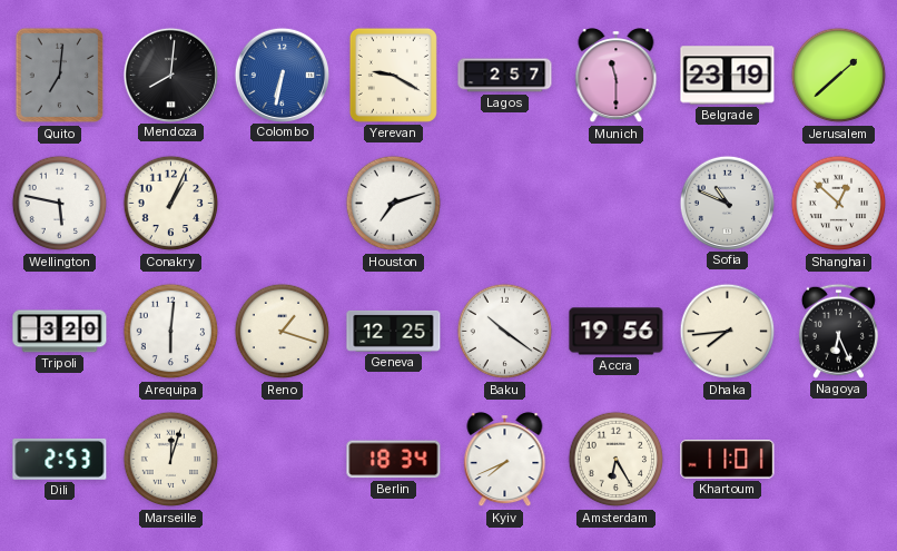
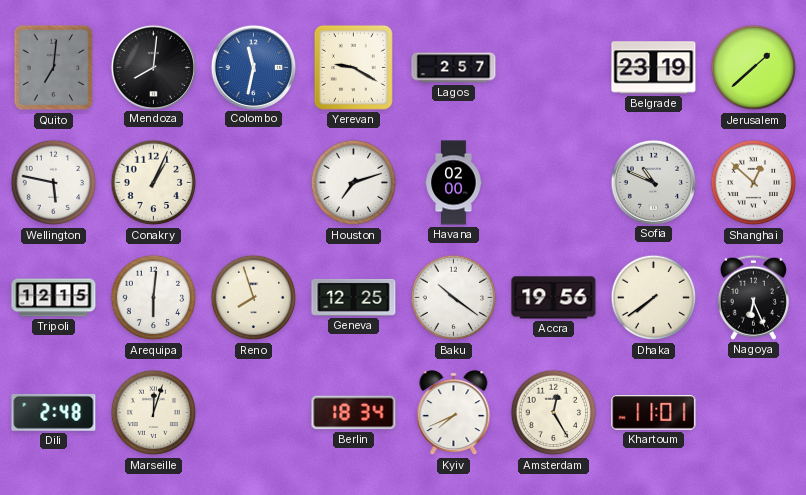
Colombo: 6:32 -> 11:32 (253, 67)
Munich: 11:30 -> none (617, 76)
Havana: none -> 02:00 (454, 183)
Tripoli: 3:20 -> 12:15 (54, 298)
Reno: 1:18 -> 7:57 (254, 298)
Dhaka: 7:44 -> 7:39 (654, 298)
Dili: 2:53 -> 2:48 (54, 412)
Amsterdam: 6:25 -> 12:25 (554, 413)
